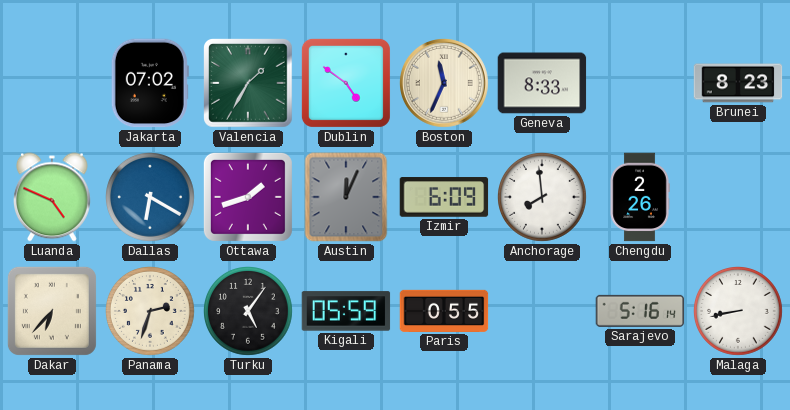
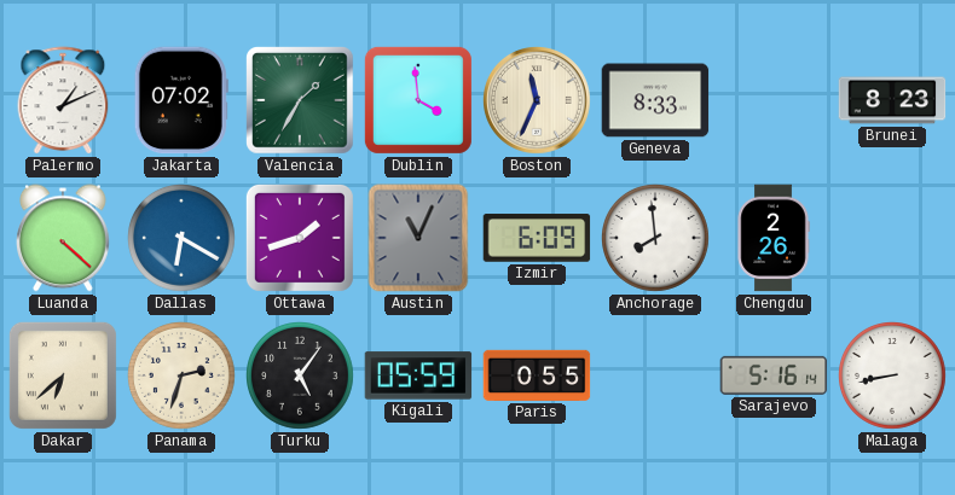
Palermo: none -> 1:11 (63, 100)
Dublin: 4:51 -> 3:59 (418, 100)
Luanda: 4:49 -> 4:22 (64, 238)
Austin: 12:04 -> 11:04 (418, 238)
Dakar: 6:37 -> 6:38 (63, 375)
